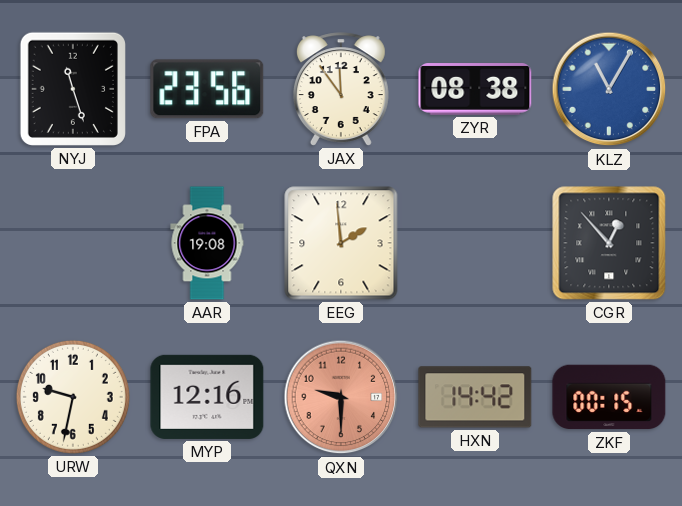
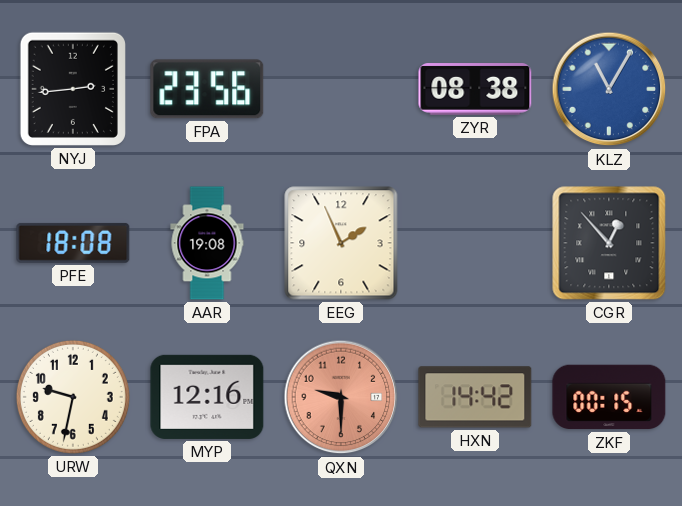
NYJ: 11:27 -> 2:44 (73, 89)
JAX: 11:54 -> none (341, 89)
PFE: none -> 18:08 (73, 243)
EEG: 1:59 -> 1:56 (341, 243)
